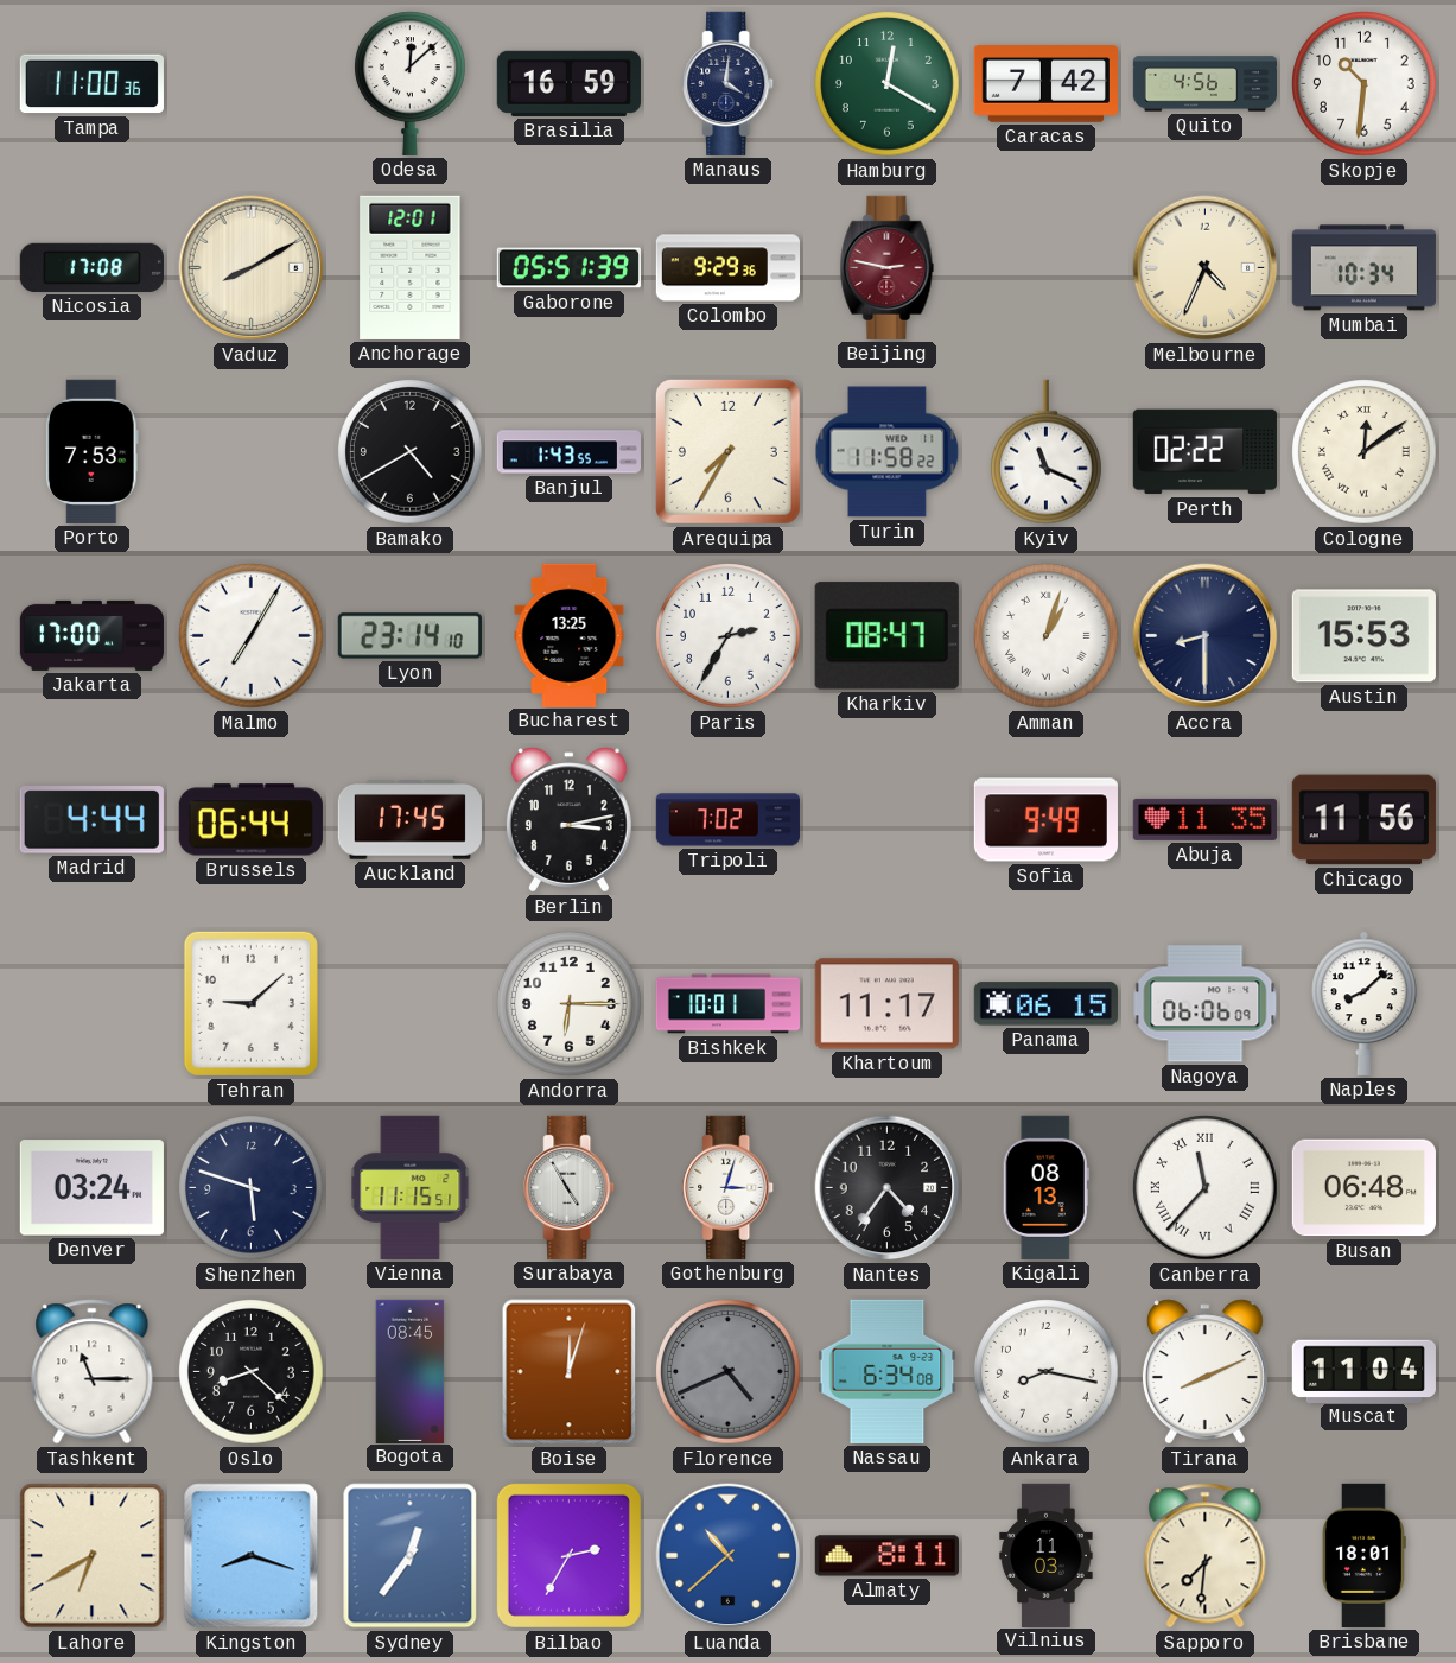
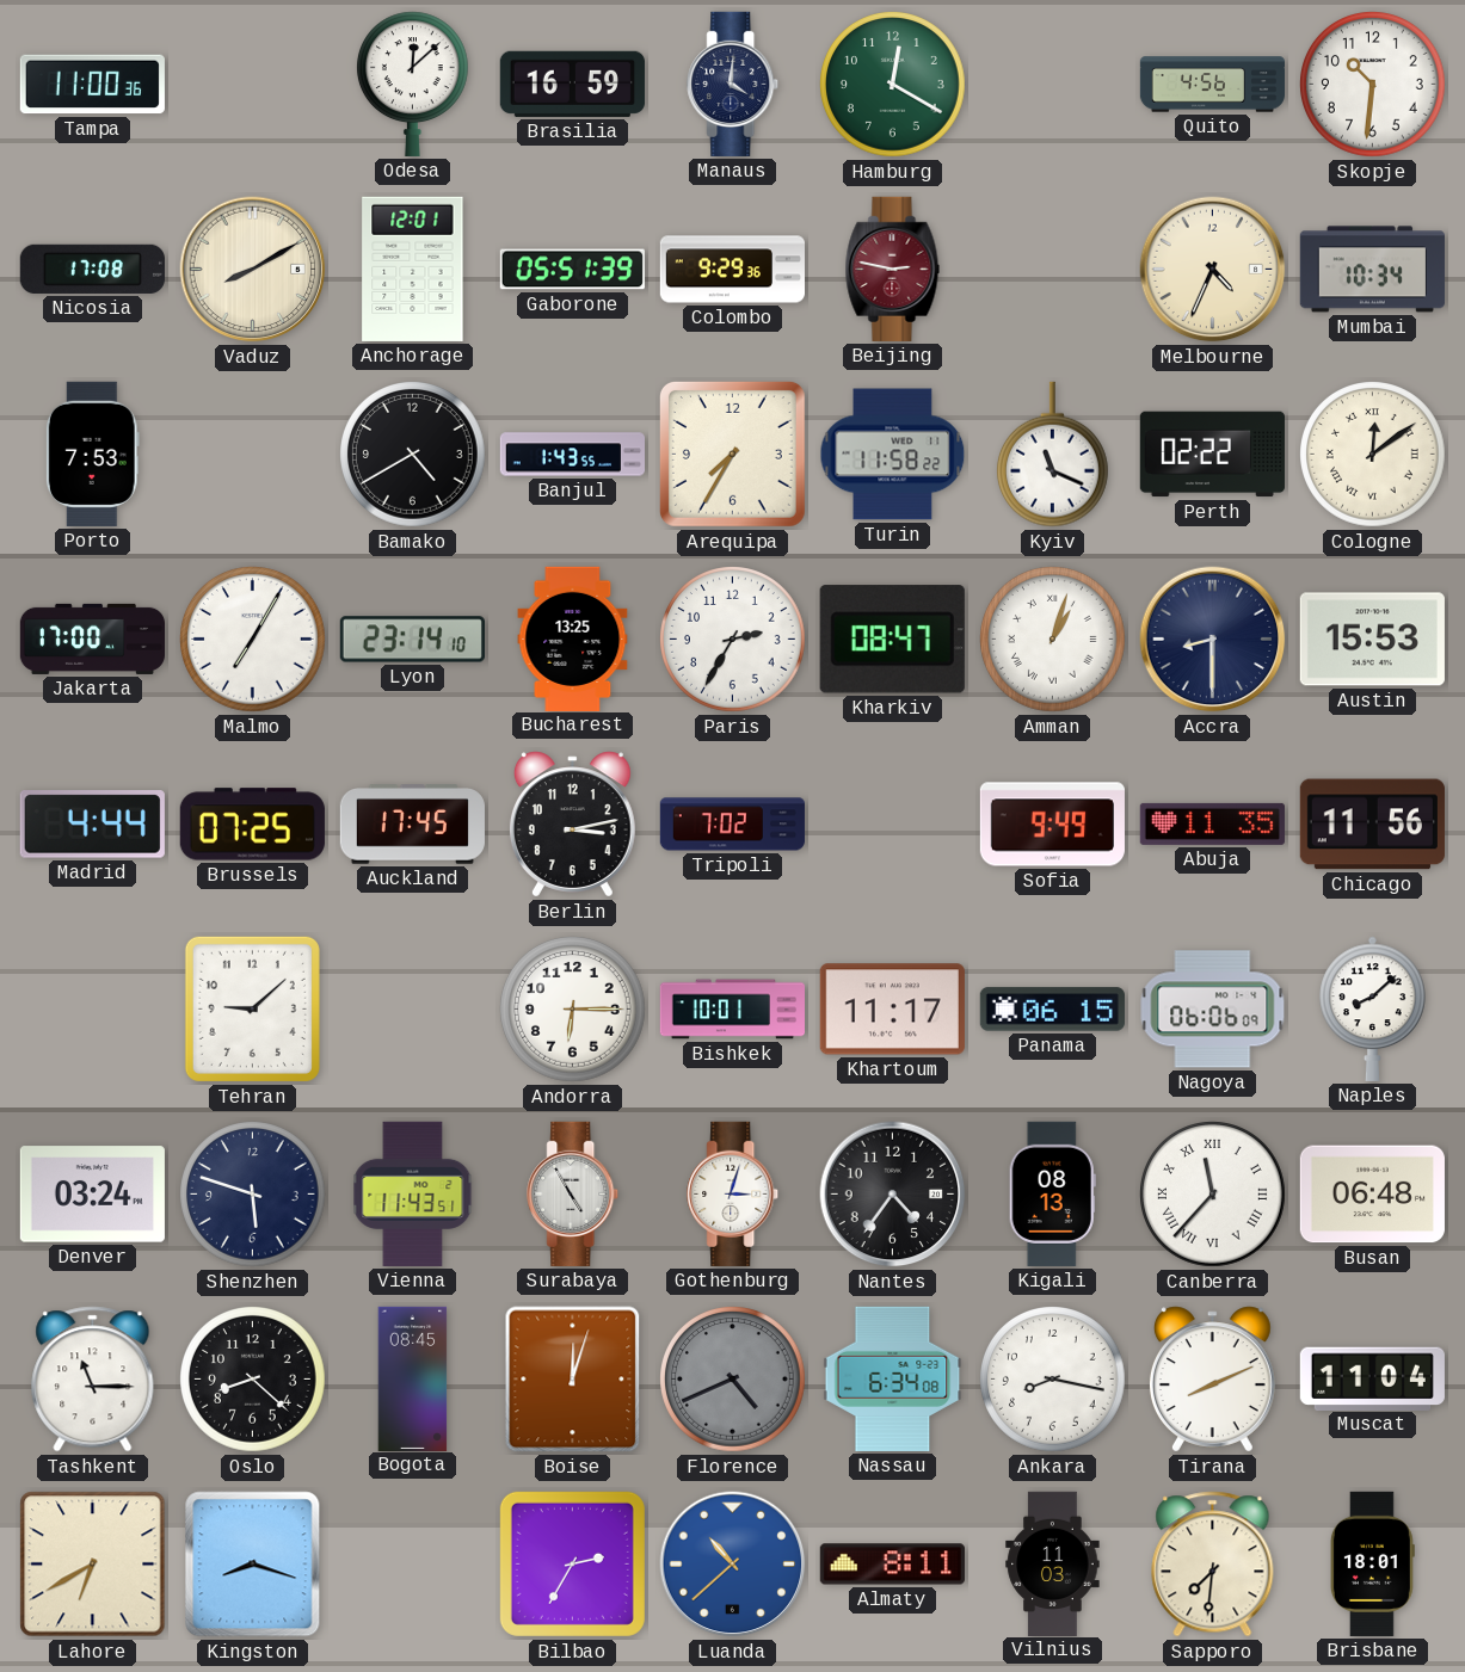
Caracas: 7:42 -> none (1045, 84)
Brussels: 06:44 -> 07:25 (252, 825)
Vienna: 11:15 -> 11:43 (413, 1193)
Sydney: 12:36 -> none (411, 1556)
